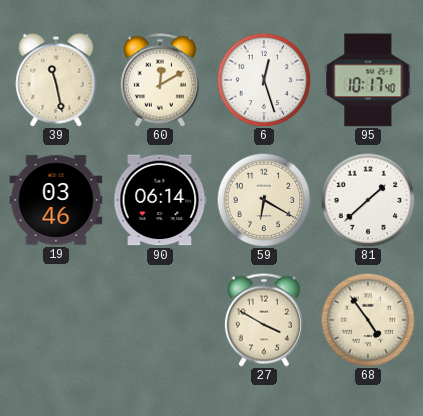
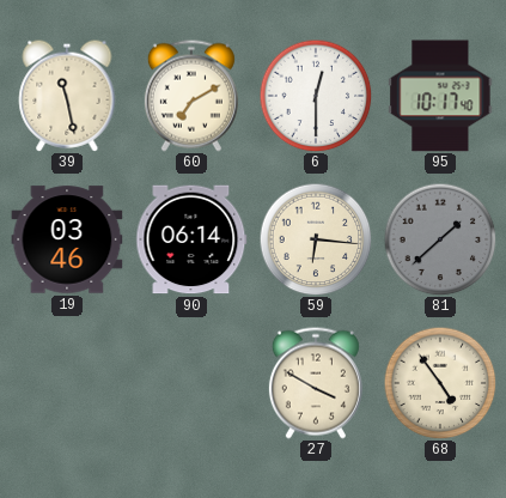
60: 12:10 -> 7:10 (191, 96)
6: 12:27 -> 12:30 (316, 96)
59: 6:20 -> 6:16 (316, 239)
81 dial: white -> grey (440, 239)
